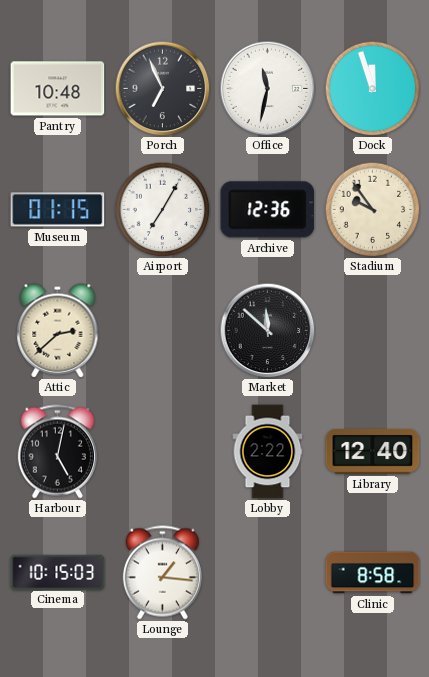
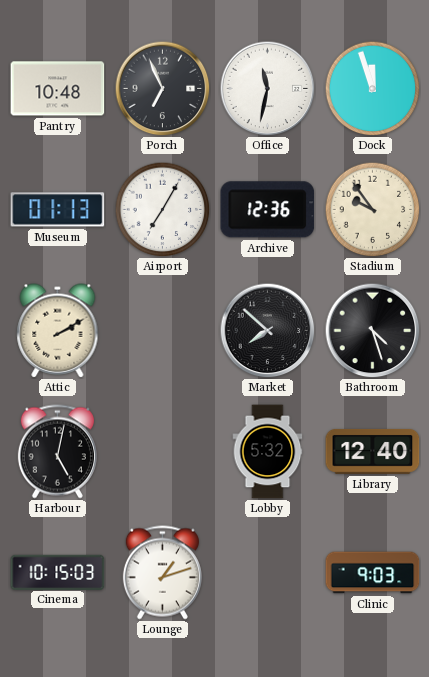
Museum: 01:15 -> 01:13 (58, 210)
Attic: 2:38 -> 2:10 (58, 331)
Market: 11:52 -> 7:52 (267, 330)
Bathroom: none -> 4:27 (372, 330)
Lobby: 2:22 -> 5:32 (268, 452)
Lounge: 1:16 -> 1:12 (162, 573)
Clinic: 8:58 -> 9:03 (373, 573)
